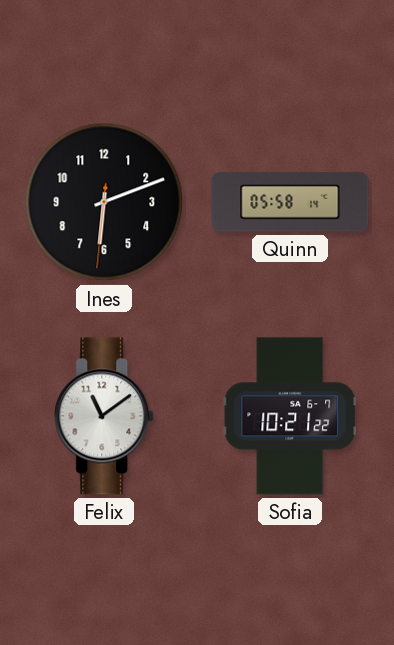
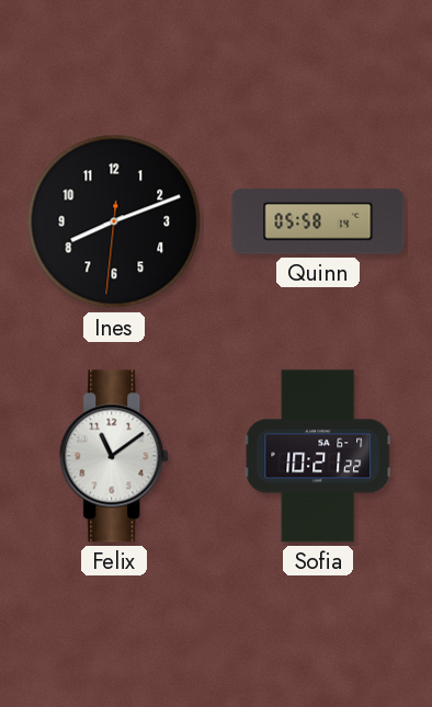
Ines: 6:11 -> 8:11 (114, 221)
